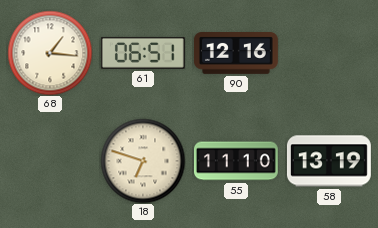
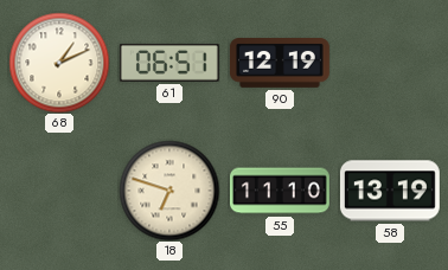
68: 1:16 -> 1:11 (59, 63)
90: 12:16 -> 12:19 (280, 64)
